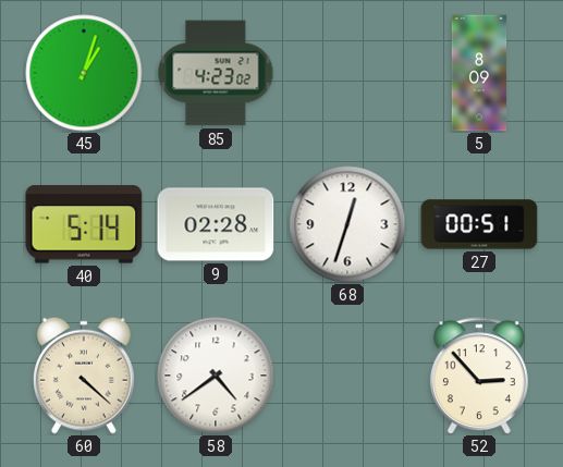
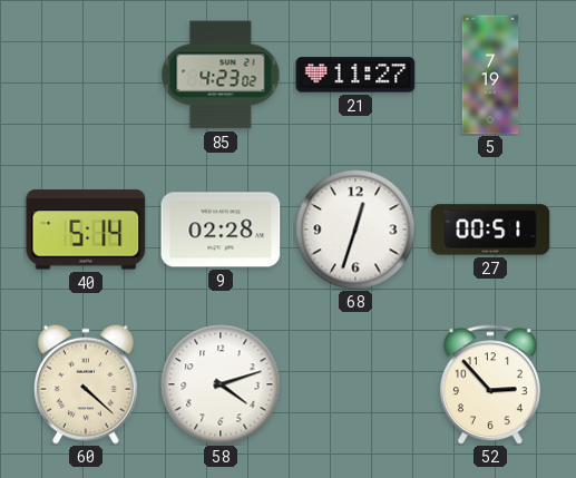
45: 1:03 -> none (84, 73)
21: none -> 11:27 (355, 75)
5: 8:09 -> 7:19 (490, 75)
58: 4:39 -> 4:12 (221, 384)
